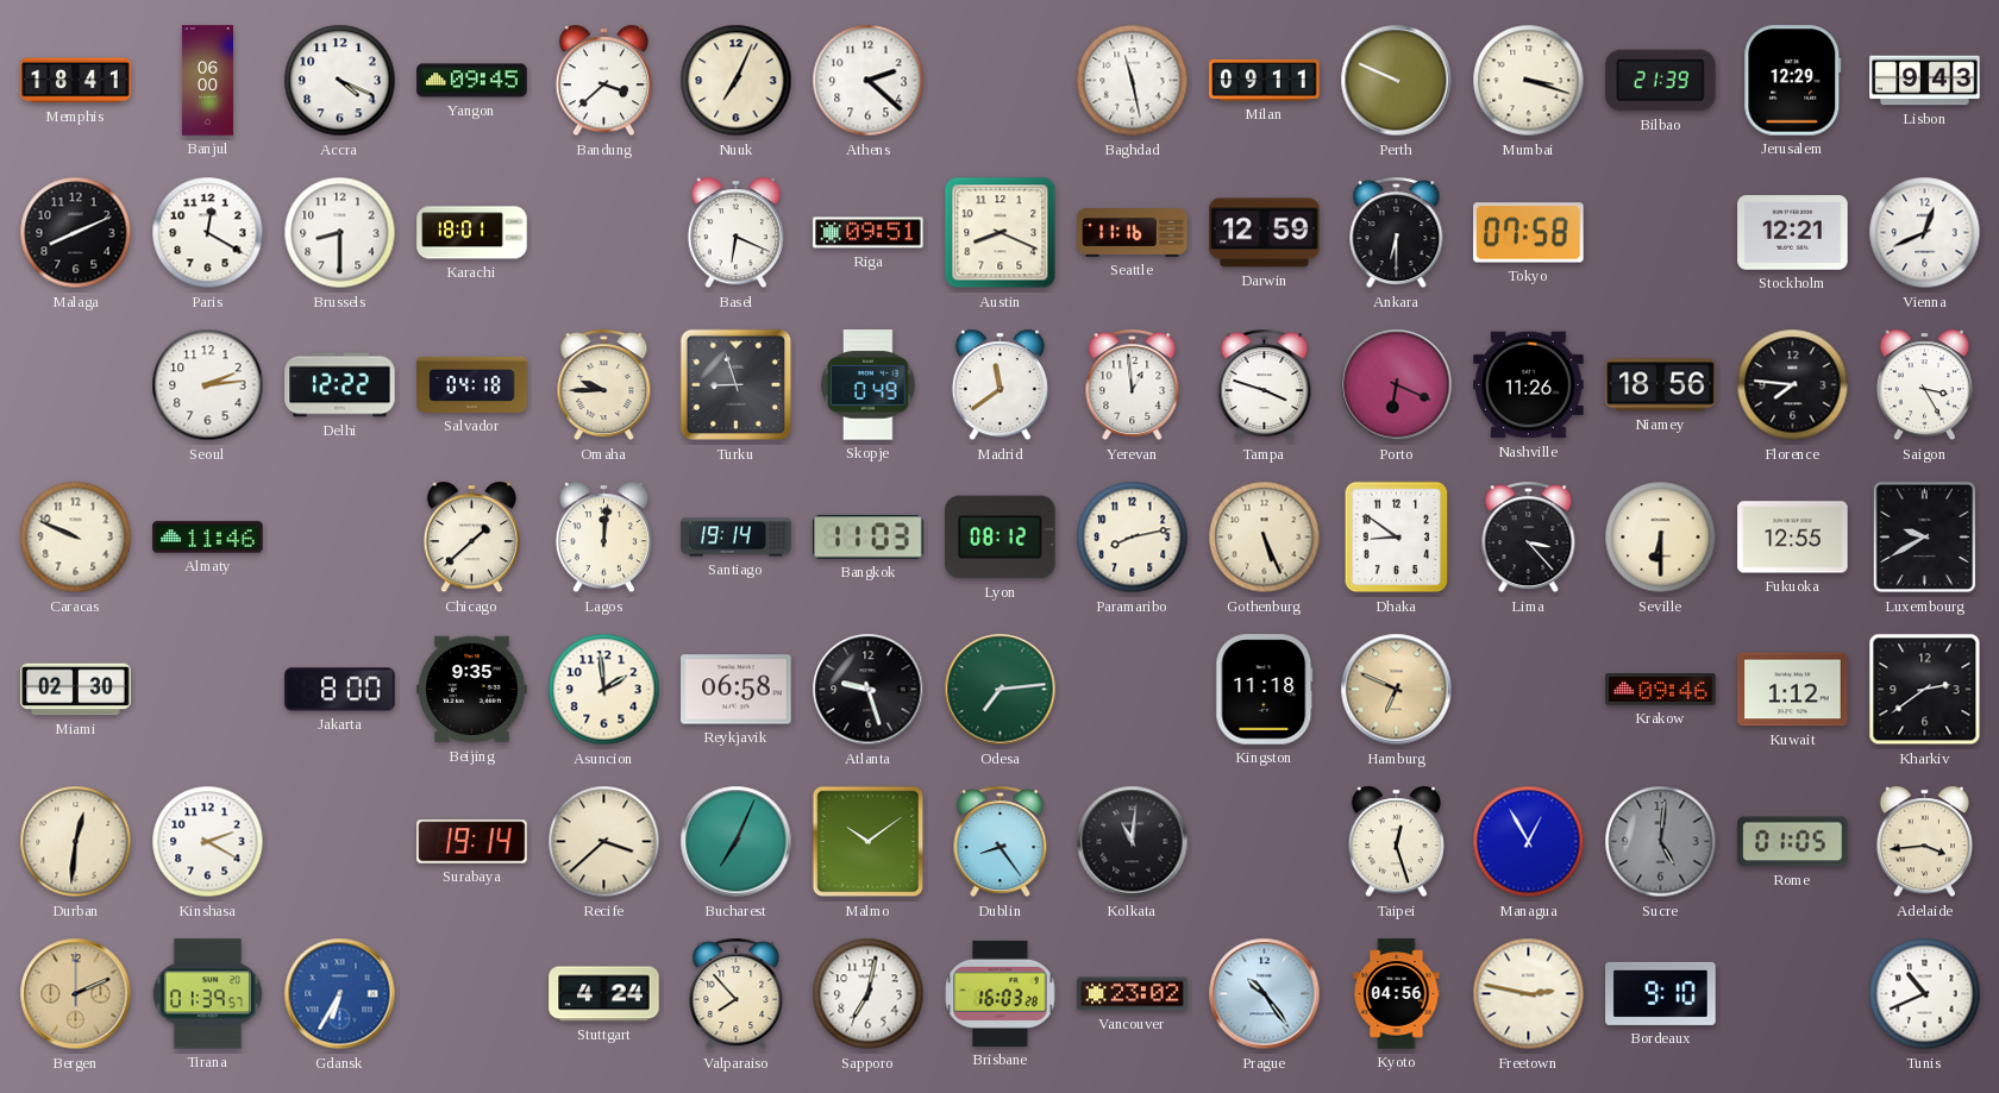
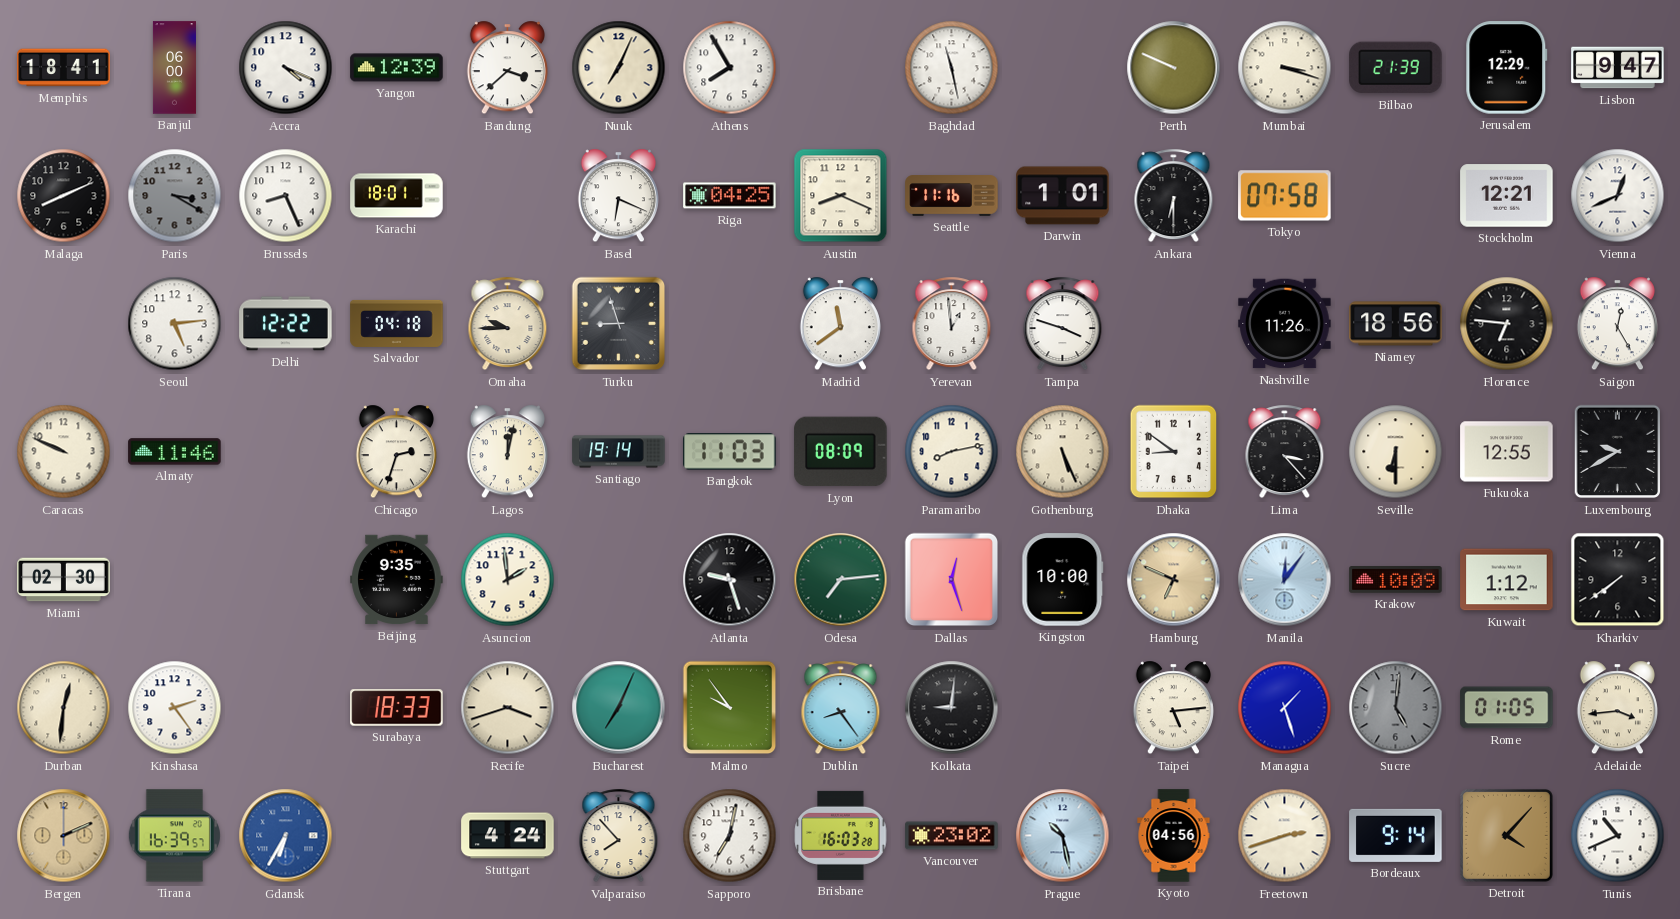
Yangon: 09:45 -> 12:39 (397, 68)
Athens: 2:22 -> 7:55 (730, 68)
Milan: 09:11 -> none (1265, 81)
Lisbon: 9:43 -> 9:47 (1618, 68)
Paris: 12:20 -> 3:20 (175, 196)
Paris dial: white -> grey (175, 196)
Brussels: 8:30 -> 8:26 (286, 196)
Riga: 09:51 -> 04:25 (730, 196)
Darwin: 12:59 -> 1:01 (1063, 196)
Seoul: 2:14 -> 5:14 (175, 324)
Skopje: 0:49 -> none (869, 385)
Porto: 6:19 -> none (1397, 385)
Florence: 7:46 -> 6:46 (1507, 324)
Saigon: 3:25 -> 12:25 (1617, 324)
Chicago: 1:38 -> 2:33 (396, 452)
Lagos: 12:01 -> 12:02 (507, 452)
Lyon: 08:12 -> 08:09 (841, 452)
Jakarta: 8:00 -> none (340, 690)
Reykjavik: 06:58 -> none (737, 690)
Dallas: none -> 12:27 (952, 580)
Kingston: 11:18 -> 10:00 (1063, 580)
Manila: none -> 12:06 (1285, 580)
Krakow: 09:46 -> 10:09 (1396, 580)
Kharkiv: 2:39 -> 7:39 (1618, 580)
Kinshasa: 2:20 -> 2:24 (175, 708)
Surabaya: 19:14 -> 18:33 (397, 708)
Recife: 3:38 -> 3:42 (508, 708)
Malmo: 10:09 -> 9:54 (730, 708)
Kolkata: 11:01 -> 9:01 (952, 708)
Taipei: 12:27 -> 5:14 (1173, 708)
Managua: 12:55 -> 1:27 (1285, 708)
Tirana: 01:39 -> 16:39 (174, 836)
Prague: 10:24 -> 10:28 (1063, 836)
Freetown: 2:47 -> 2:42 (1285, 836)
Bordeaux: 9:10 -> 9:14 (1396, 835)
Detroit: none -> 4:07 (1506, 835)
